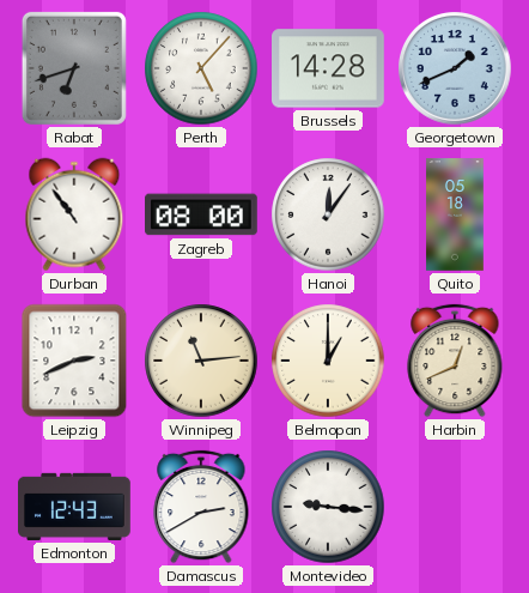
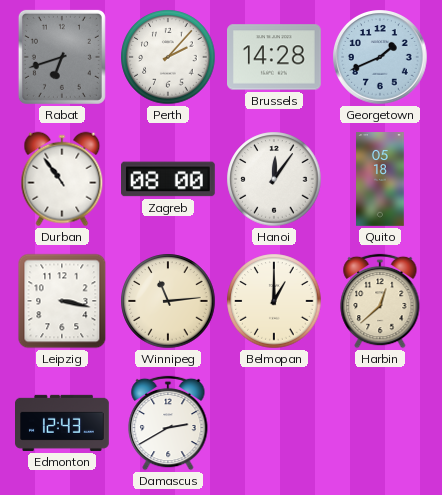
Perth: 5:07 -> 2:07 (168, 57)
Leipzig: 2:41 -> 3:17 (62, 301)
Harbin: 12:41 -> 12:38 (380, 301)
Montevideo: 9:16 -> none (328, 507)
